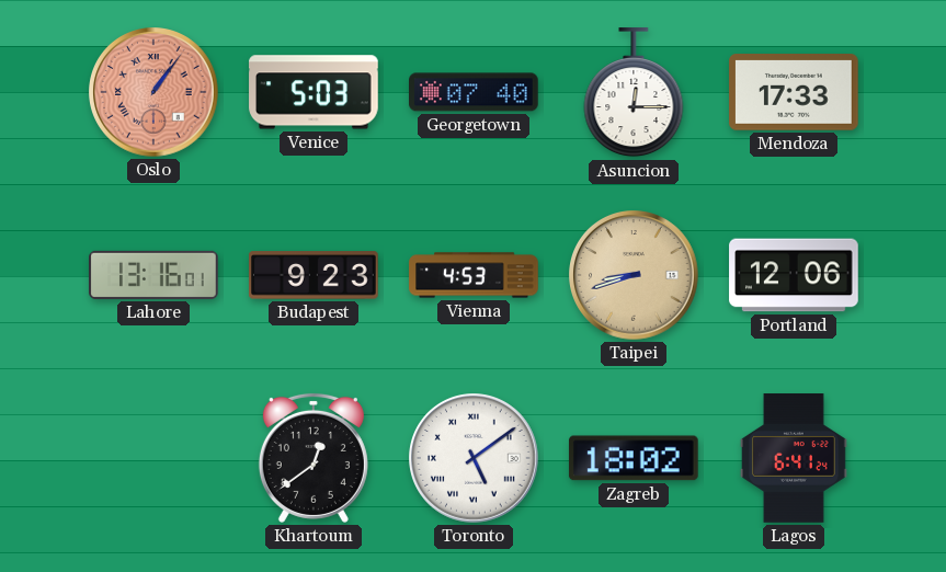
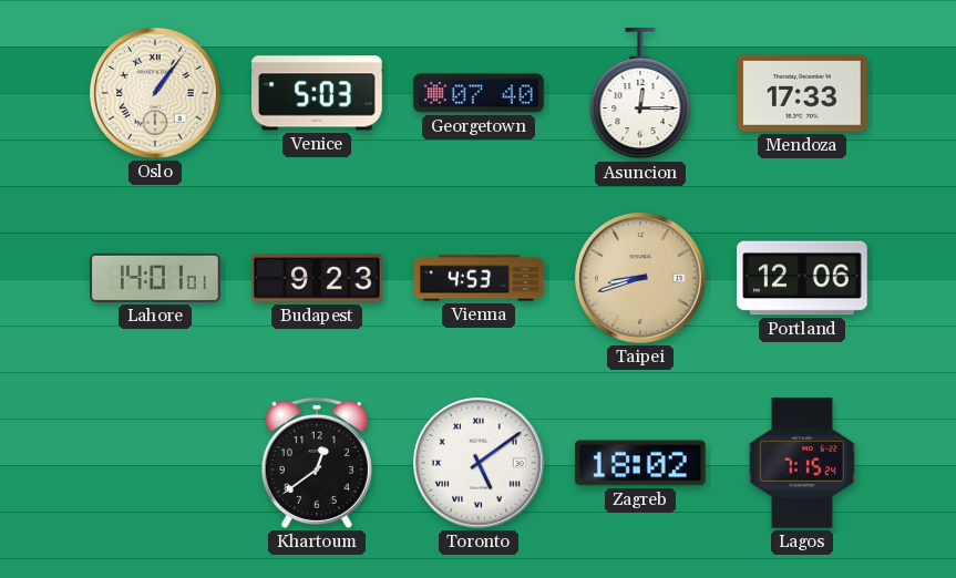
Oslo dial: salmon -> cream (155, 94)
Lahore: 13:16 -> 14:01 (155, 278)
Lagos: 6:41 -> 7:15 (802, 463)
